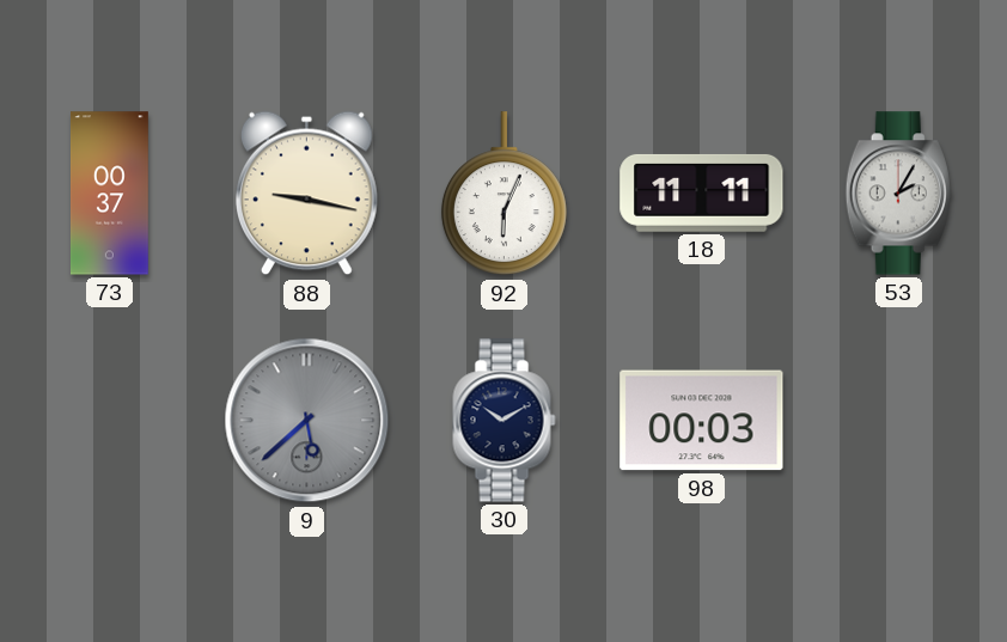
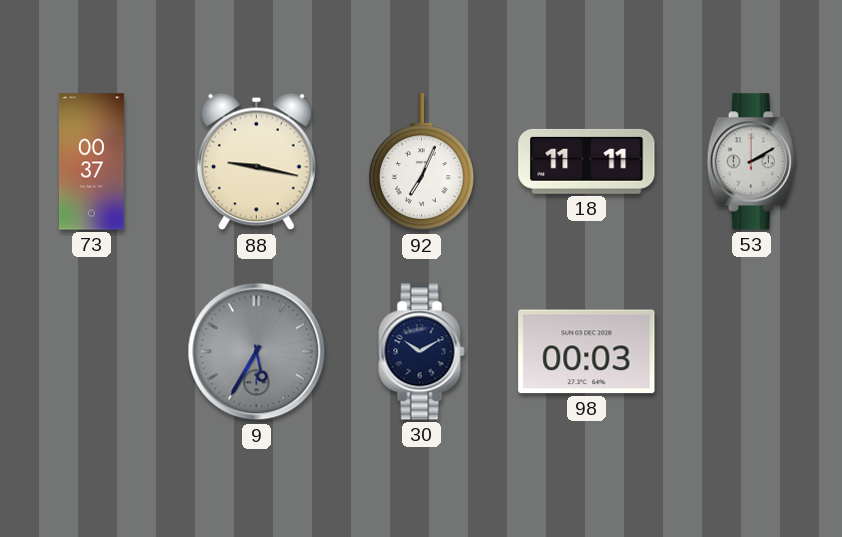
92: 6:04 -> 7:04 (421, 162)
53: 2:05 -> 2:10 (751, 162)
9: 5:38 -> 5:35 (257, 352)
